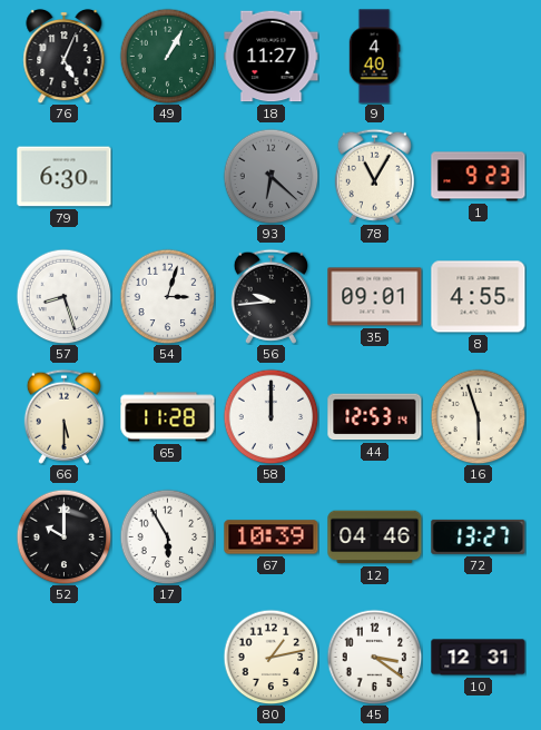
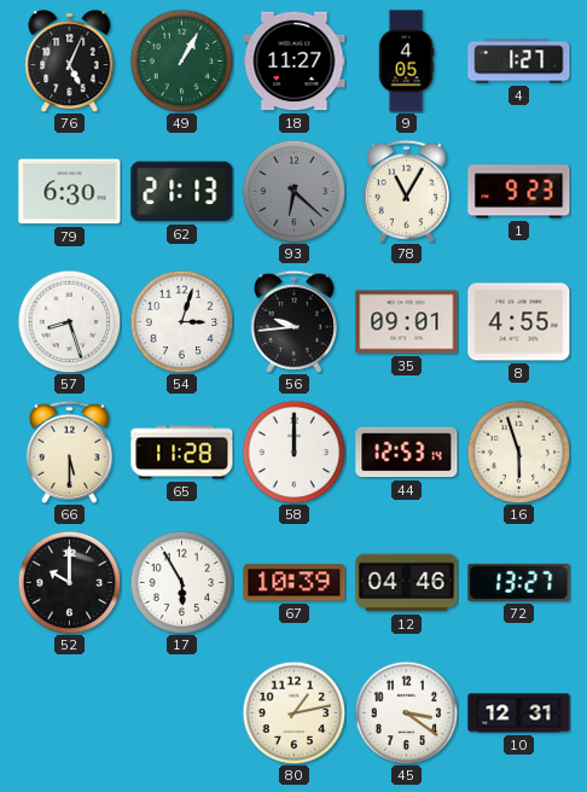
9: 4:40 -> 4:05 (406, 62)
4: none -> 1:27 (519, 62)
62: none -> 21:13 (182, 192)
